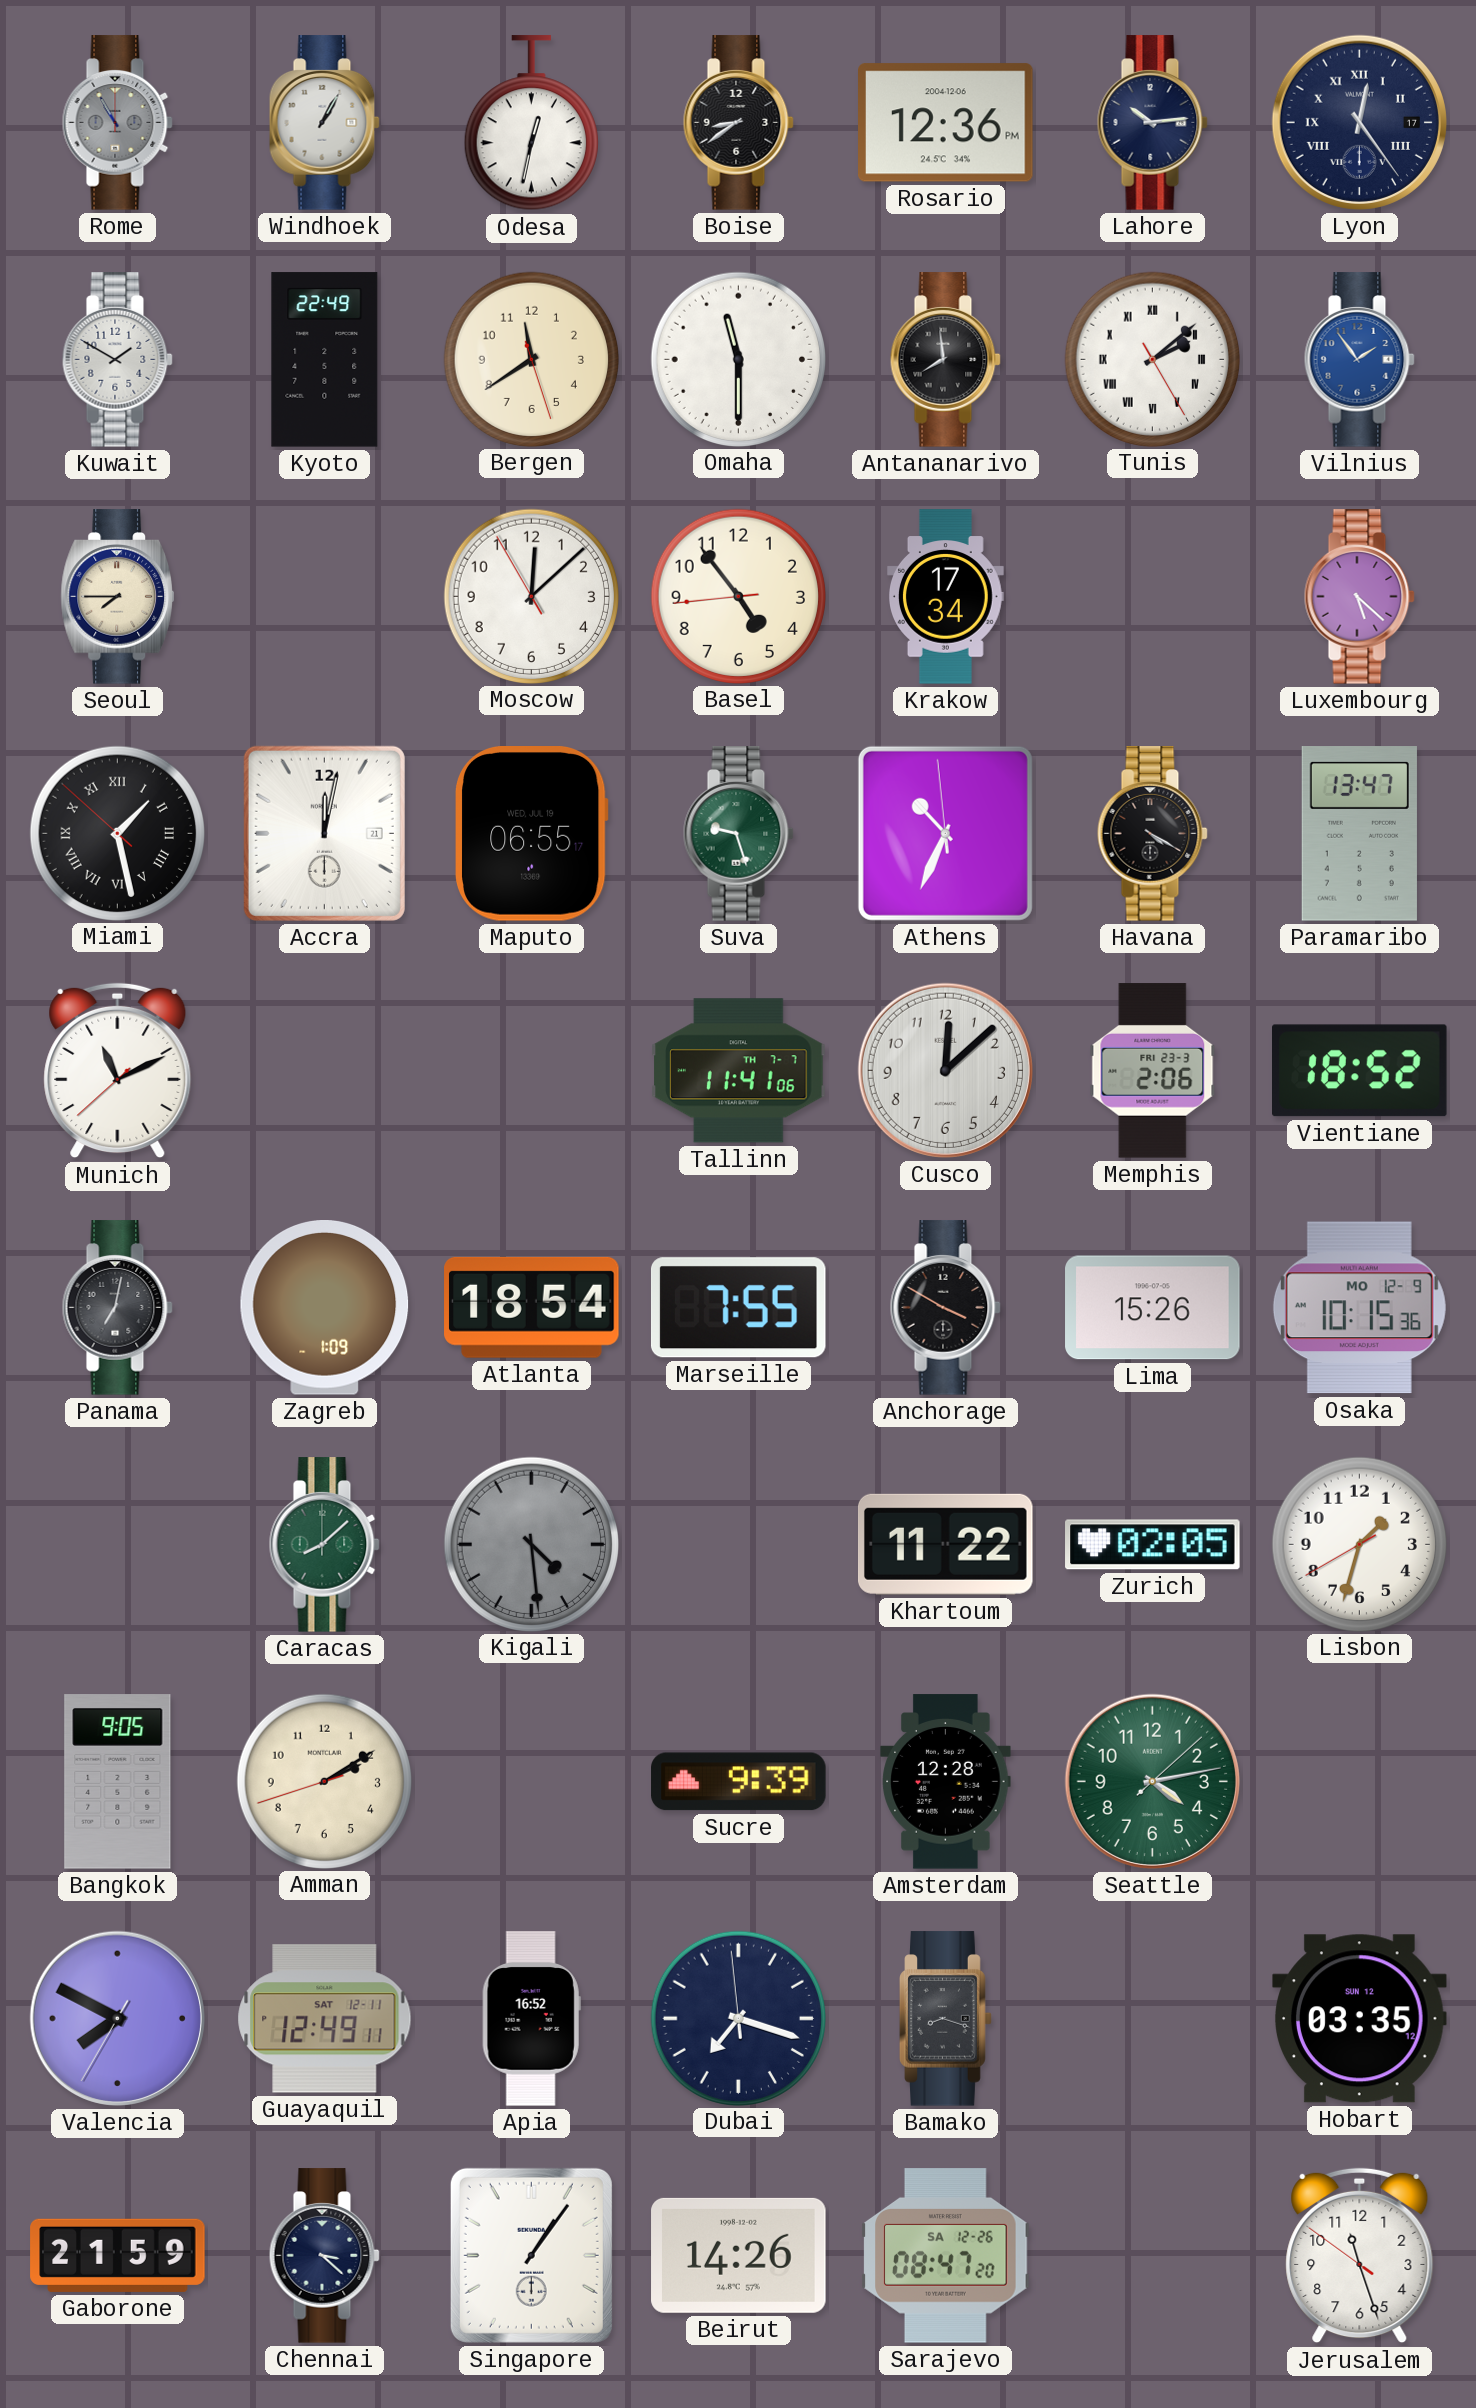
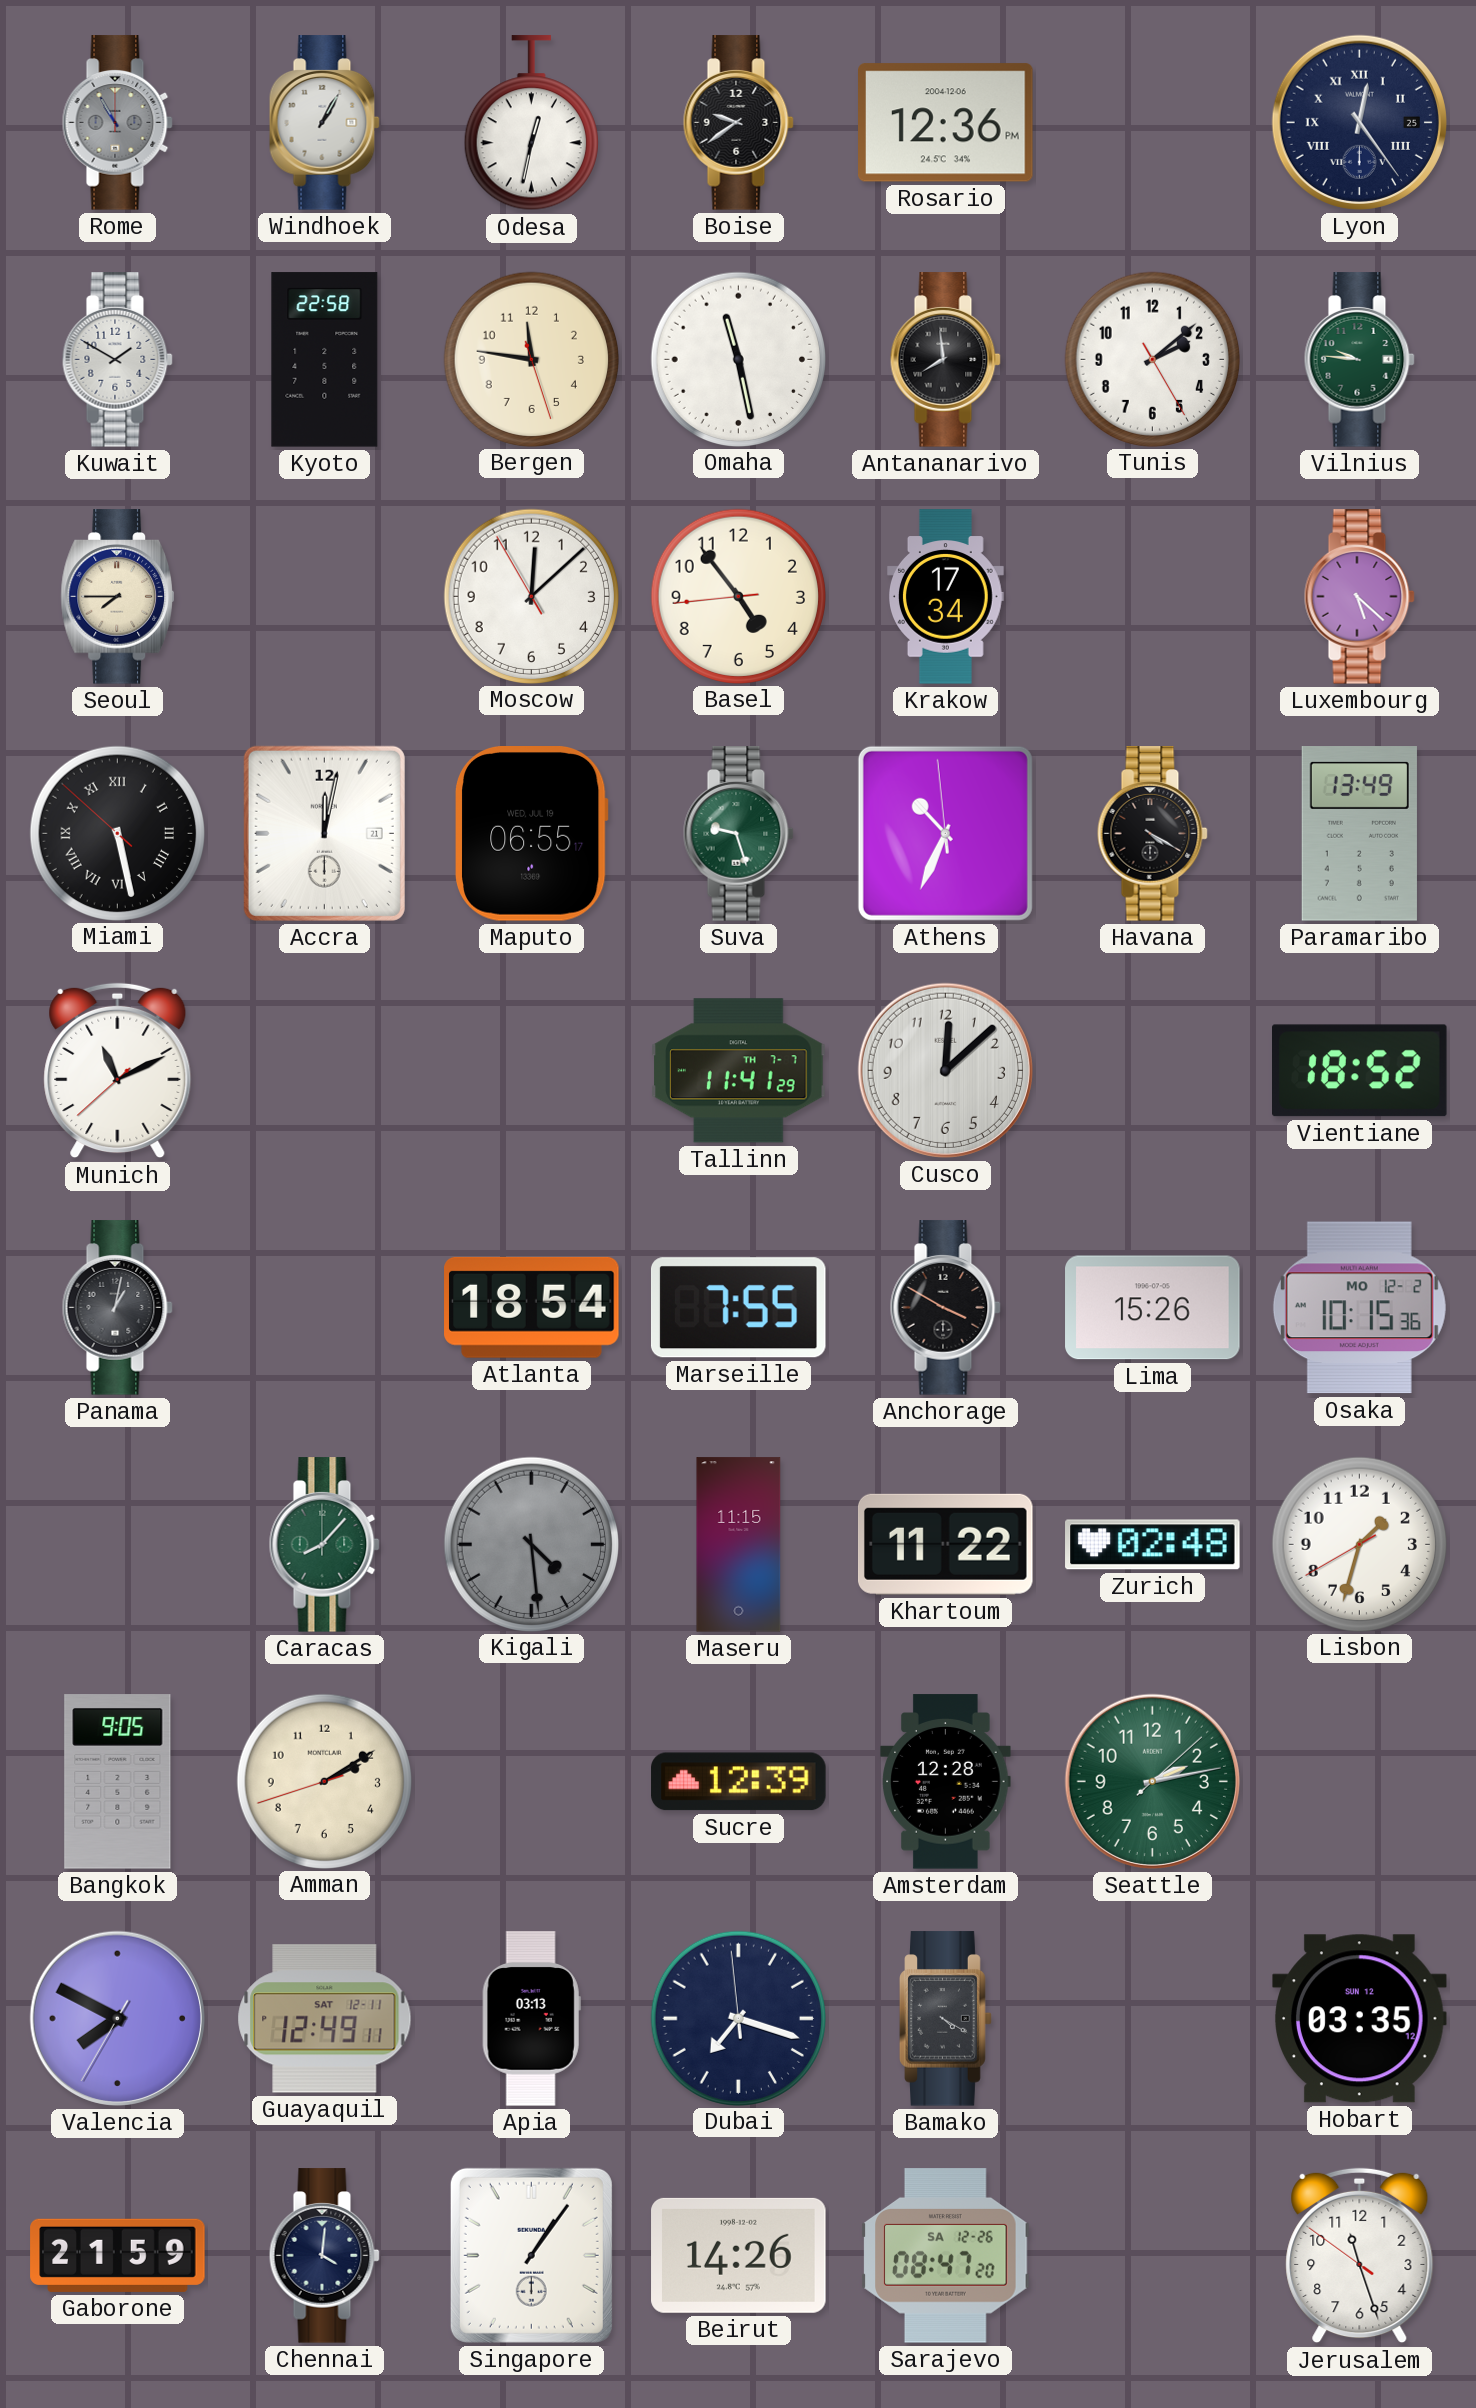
Boise: 8:39 -> 9:39 (738, 123)
Lahore: 10:14 -> none (1152, 123)
Lyon date: 17 -> 25 (1359, 122)
Kyoto: 22:49 -> 22:58 (325, 360)
Bergen: 11:39 -> 11:46 (531, 359)
Omaha: 11:30 -> 11:28 (738, 359)
Tunis numerals: Roman -> Arabic (1152, 359)
Vilnius: 1:54 -> 9:46 (1359, 360)
Vilnius dial: blue -> green (1359, 360)
Miami: 1:27 -> 5:27 (117, 833)
Paramaribo: 13:47 -> 13:49 (1359, 834)
Tallinn: 11:41:06 -> 11:41:29 (739, 1071)
Memphis: 2:06 -> none (1153, 1071)
Panama: 7:02 -> 1:02 (117, 1308)
Zagreb: 1:09 -> none (325, 1308)
Osaka date: MO 12-9 -> MO 12-2 (1359, 1308)
Caracas: 8:08 -> 8:07 (324, 1545)
Maseru: none -> 11:15 (739, 1545)
Zurich: 02:05 -> 02:48 (1153, 1545)
Sucre: 9:39 -> 12:39 (739, 1782)
Seattle: 4:13 -> 2:13 (1152, 1781)
Apia: 16:52 -> 03:13 (531, 2019)
Bamako: 8:18 -> 4:20 (946, 2019)
Chennai: 3:22 -> 4:01 (324, 2256)
